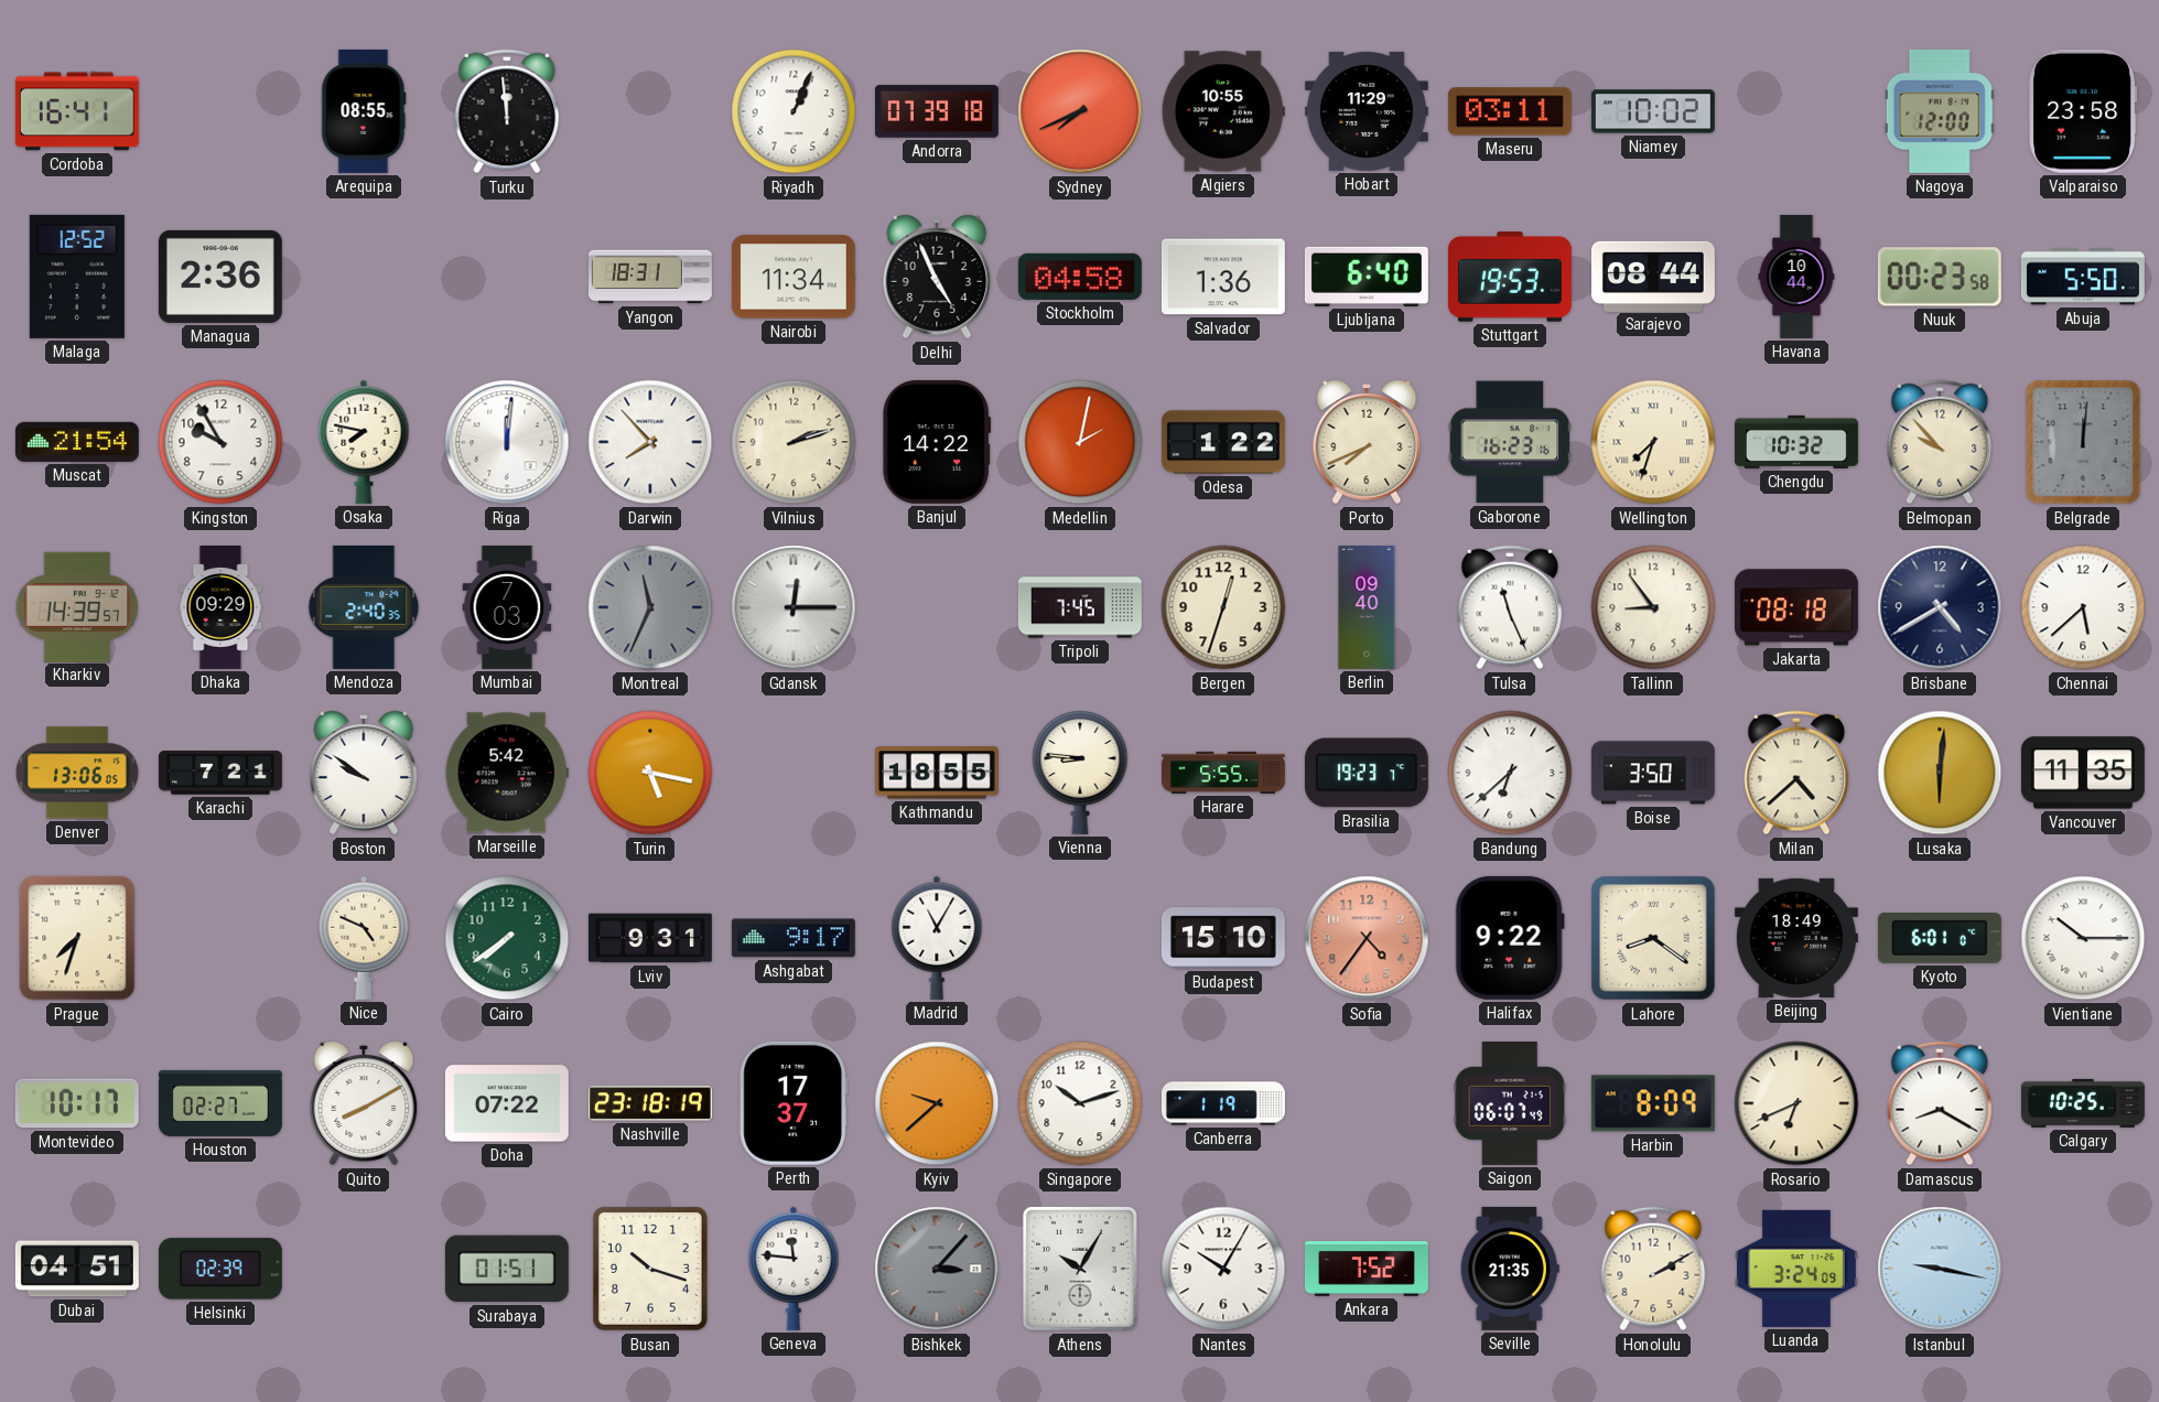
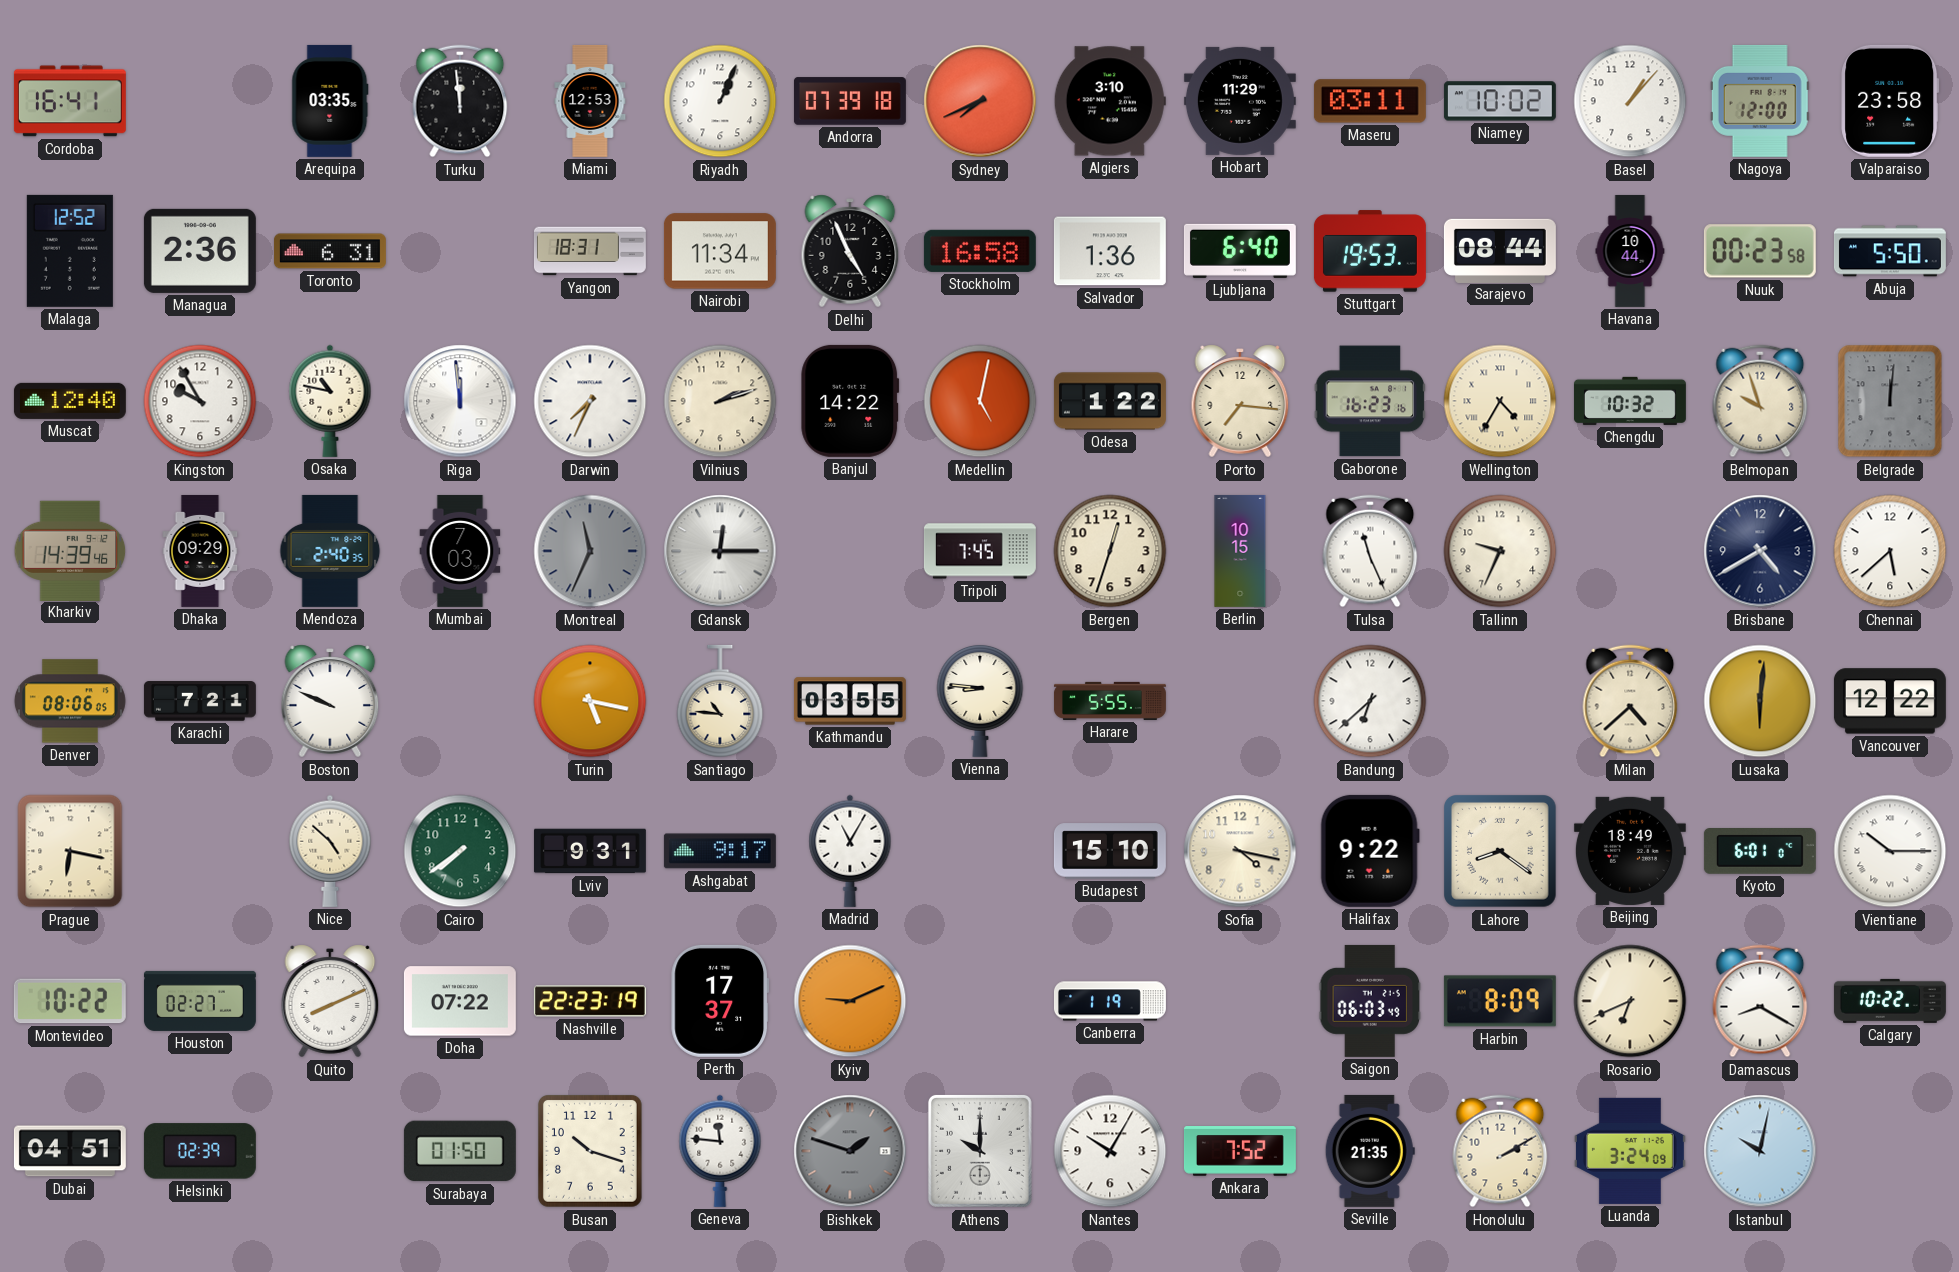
Arequipa: 08:55 -> 03:35 (330, 101)
Miami: none -> 12:53 (590, 101)
Algiers: 10:55 -> 3:10 (1110, 101)
Basel: none -> 1:07 (1630, 101)
Toronto: none -> 6:31 (330, 251)
Stockholm: 04:58 -> 16:58 (980, 251)
Muscat: 21:54 -> 12:40 (70, 401)
Osaka: 7:47 -> 10:47 (330, 401)
Riga: 12:01 -> 11:59 (460, 401)
Darwin: 7:53 -> 7:34 (590, 401)
Medellin: 2:02 -> 5:02 (980, 401)
Porto: 7:41 -> 7:16 (1240, 401)
Wellington: 7:33 -> 4:35 (1500, 401)
Belmopan: 9:53 -> 9:57 (1760, 401)
Kharkiv: 14:39:57 -> 14:39:46 (70, 550)
Berlin: 09:40 -> 10:15 (1240, 551)
Tallinn: 8:54 -> 9:34 (1500, 551)
Jakarta: 08:18 -> none (1796, 607)
Denver: 13:06 -> 08:06 (70, 701)
Boston: 9:51 -> 9:49 (330, 701)
Marseille: 5:42 -> none (507, 773)
Santiago: none -> 10:46 (720, 701)
Kathmandu: 18:55 -> 03:55 (850, 701)
Brasilia: 19:23 -> none (1367, 773)
Boise: 3:50 -> none (1653, 773)
Vancouver: 11:35 -> 12:22 (1890, 701)
Prague: 7:33 -> 6:17 (70, 851)
Nice: 4:49 -> 4:52 (330, 851)
Sofia: 4:36 -> 4:17 (1240, 851)
Sofia dial: salmon -> cream (1240, 851)
Montevideo: 10:17 -> 10:22 (70, 1001)
Quito: 8:10 -> 8:11 (330, 1001)
Nashville: 23:18 -> 22:23 (590, 1001)
Kyiv: 9:38 -> 9:11 (850, 1001)
Singapore: 10:12 -> none (1080, 1103)
Saigon: 06:07 -> 06:03 (1369, 1001)
Calgary: 10:25 -> 10:22 (1890, 1001)
Surabaya: 01:51 -> 01:50 (460, 1151)
Bishkek: 3:07 -> 1:48 (850, 1151)
Athens: 10:05 -> 10:00 (980, 1151)
Istanbul: 9:17 -> 10:02 (1760, 1151)
